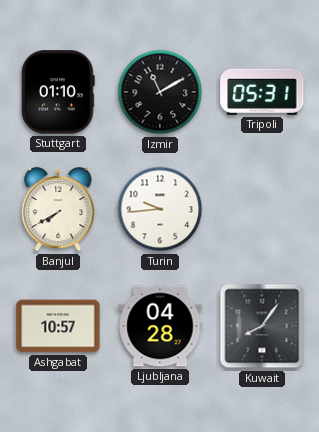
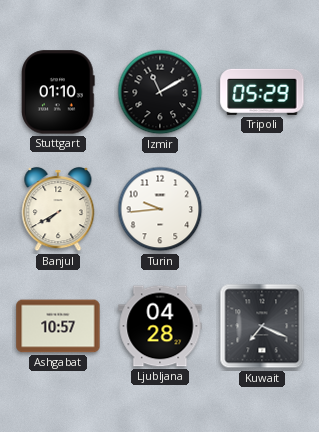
Tripoli: 05:31 -> 05:29 (262, 92)
Kuwait: 8:06 -> 7:19 (262, 326)
